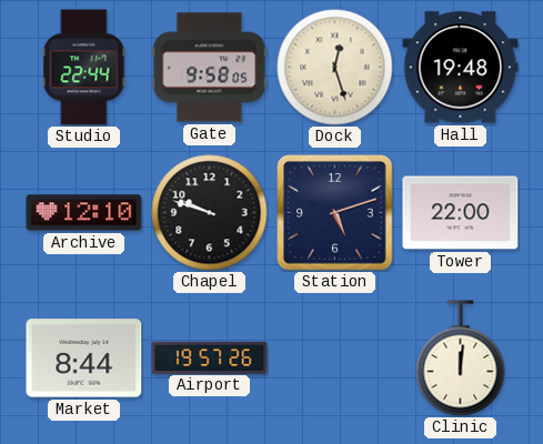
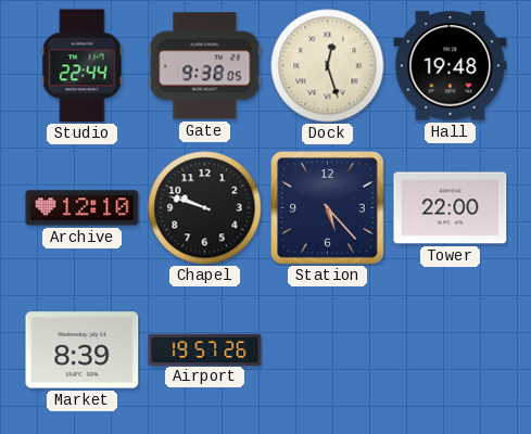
Gate: 9:58 -> 9:38 (205, 66)
Station: 5:12 -> 5:23 (328, 208)
Market: 8:44 -> 8:39 (83, 350)
Clinic: 12:01 -> none (461, 359)
